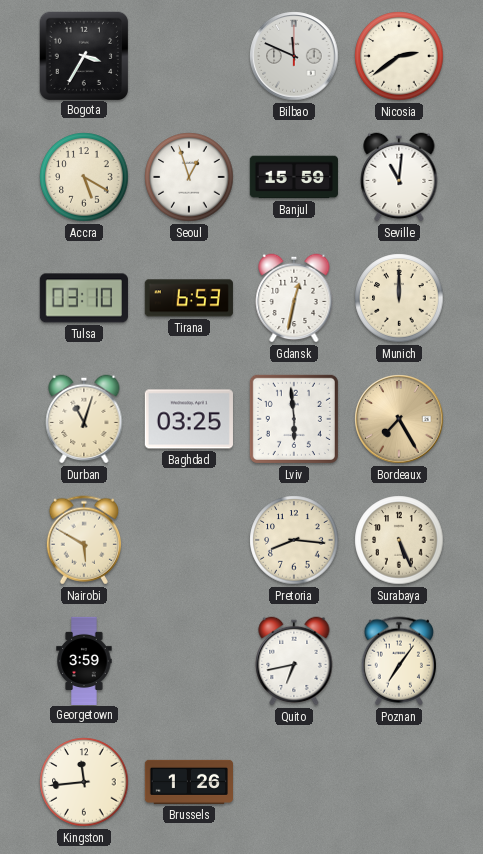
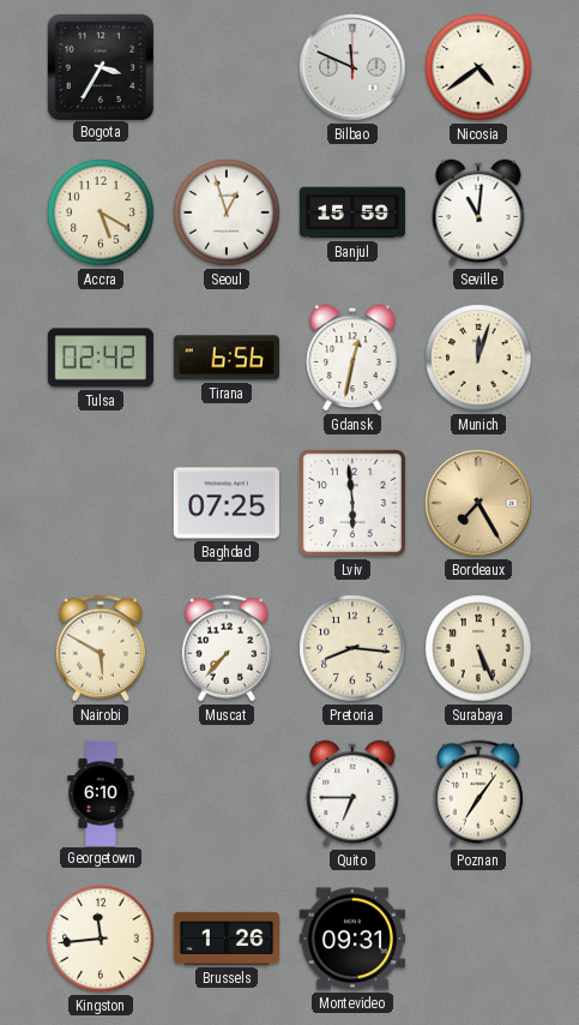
Nicosia: 2:39 -> 4:39 (478, 67)
Tulsa: 03:10 -> 02:42 (101, 358)
Tirana: 6:53 -> 6:56 (227, 358)
Munich: 12:00 -> 12:03 (478, 358)
Durban: 11:03 -> none (84, 419)
Baghdad: 03:25 -> 07:25 (227, 503)
Muscat: none -> 7:37 (227, 648)
Georgetown: 3:59 -> 6:10 (101, 792)
Quito: 6:43 -> 6:45 (352, 793)
Montevideo: none -> 09:31 (352, 939)
